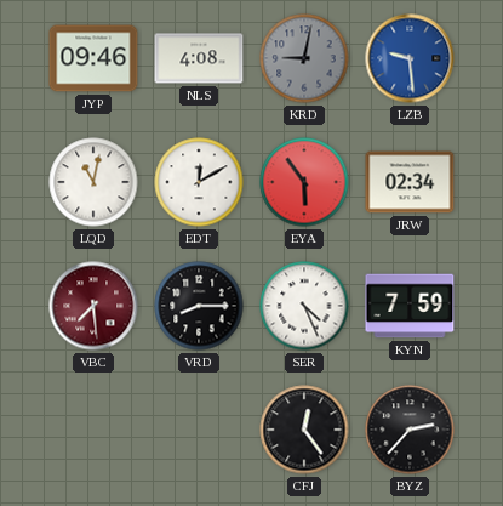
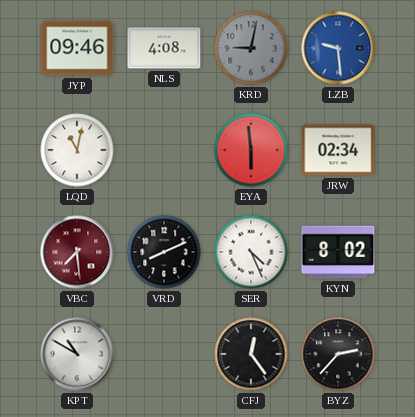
EDT: 12:10 -> none (199, 182)
EYA: 5:54 -> 5:59 (251, 150)
VRD: 8:15 -> 8:11 (164, 252)
KYN: 7:59 -> 8:02 (338, 252)
KPT: none -> 10:50 (77, 354)
